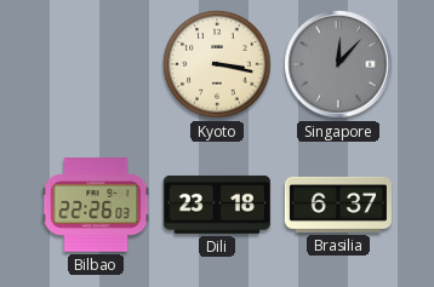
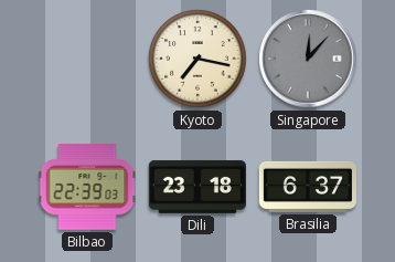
Kyoto: 3:17 -> 7:17 (197, 59)
Bilbao: 22:26 -> 22:39 (87, 187)
